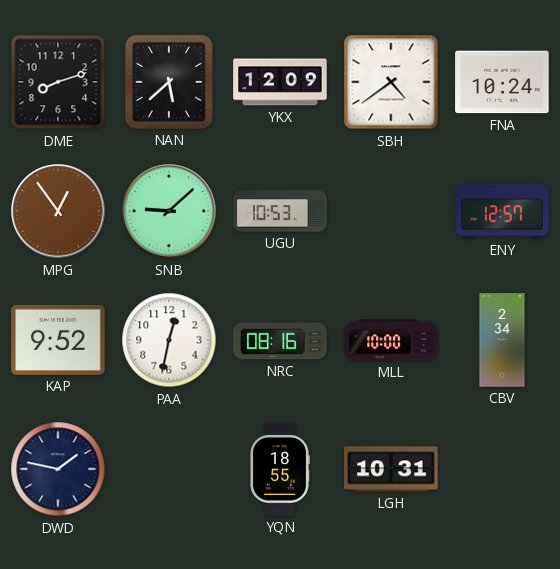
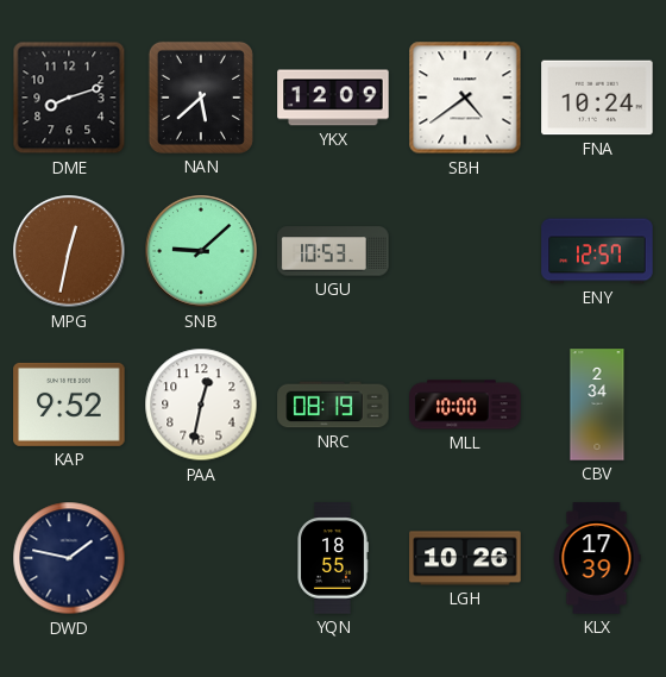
MPG: 12:54 -> 12:32 (69, 251)
NRC: 08:16 -> 08:19 (333, 405)
LGH: 10:31 -> 10:26 (465, 558)
KLX: none -> 17:39 (597, 558)
